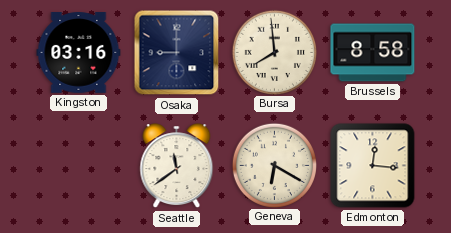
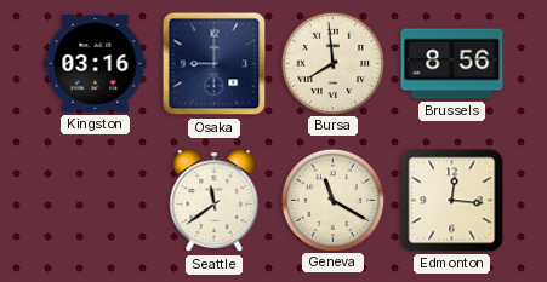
Brussels: 8:58 -> 8:56 (452, 64)
Geneva: 6:20 -> 11:20 (332, 200)
